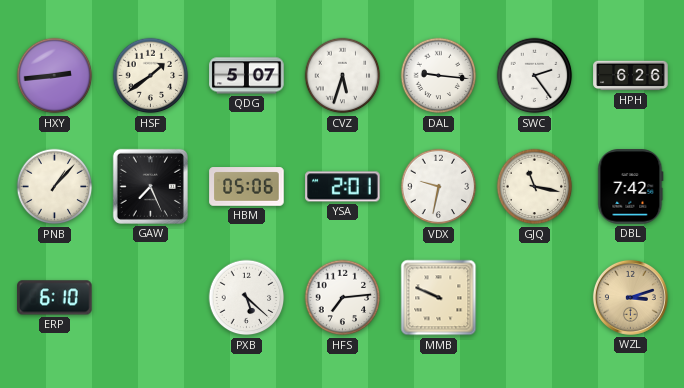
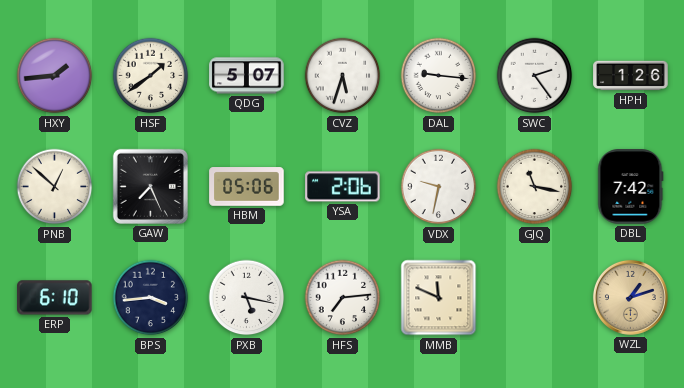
HXY: 2:44 -> 1:44 (55, 76)
HPH: 6:26 -> 1:26 (631, 76)
PNB: 1:07 -> 12:52 (55, 187)
YSA: 2:01 -> 2:06 (343, 187)
BPS: none -> 3:44 (151, 298)
PXB: 5:22 -> 5:17 (247, 298)
MMB: 9:49 -> 11:49 (439, 298)
WZL: 3:12 -> 1:12 (630, 297)
